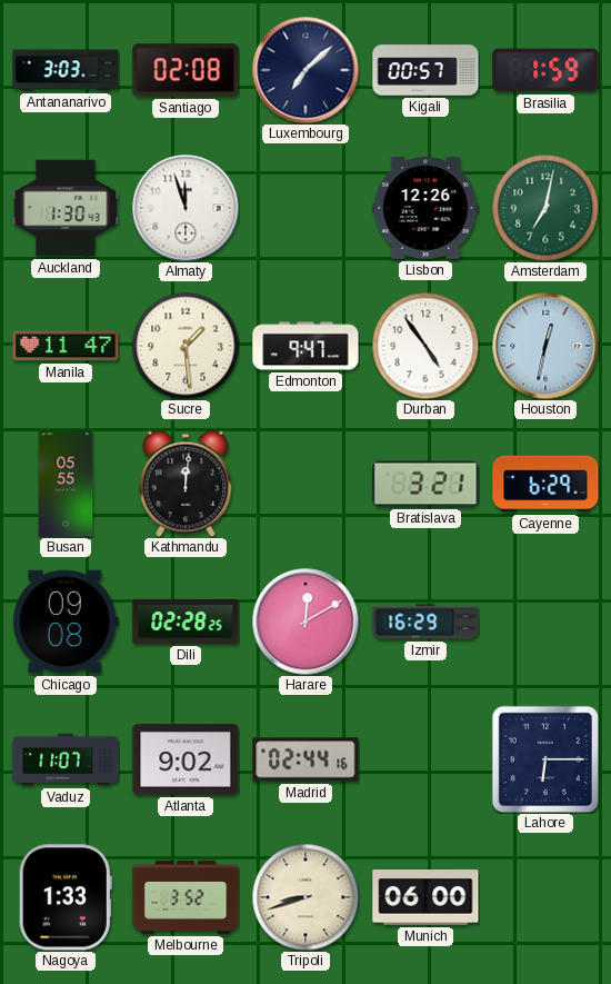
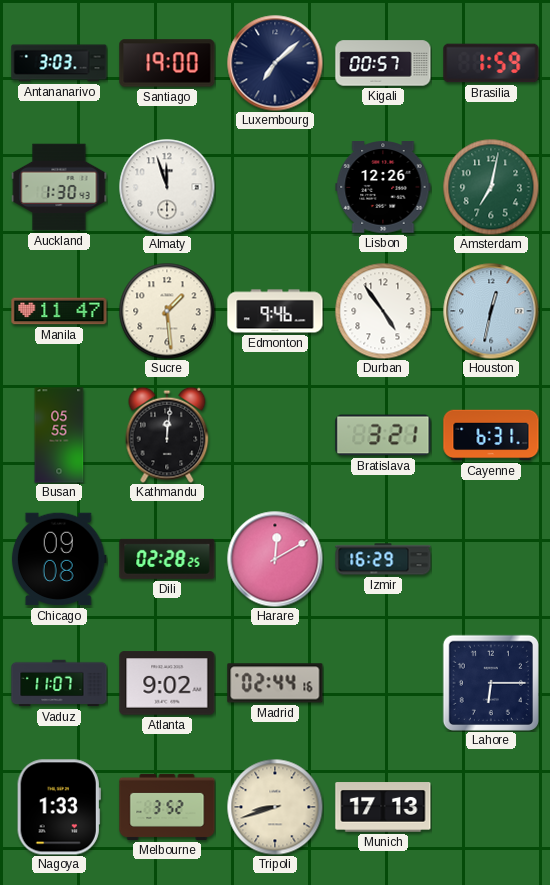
Santiago: 02:08 -> 19:00 (167, 63)
Edmonton: 9:47 -> 9:46 (275, 311)
Cayenne: 6:29 -> 6:31 (491, 435)
Munich: 06:00 -> 17:13 (383, 807)
